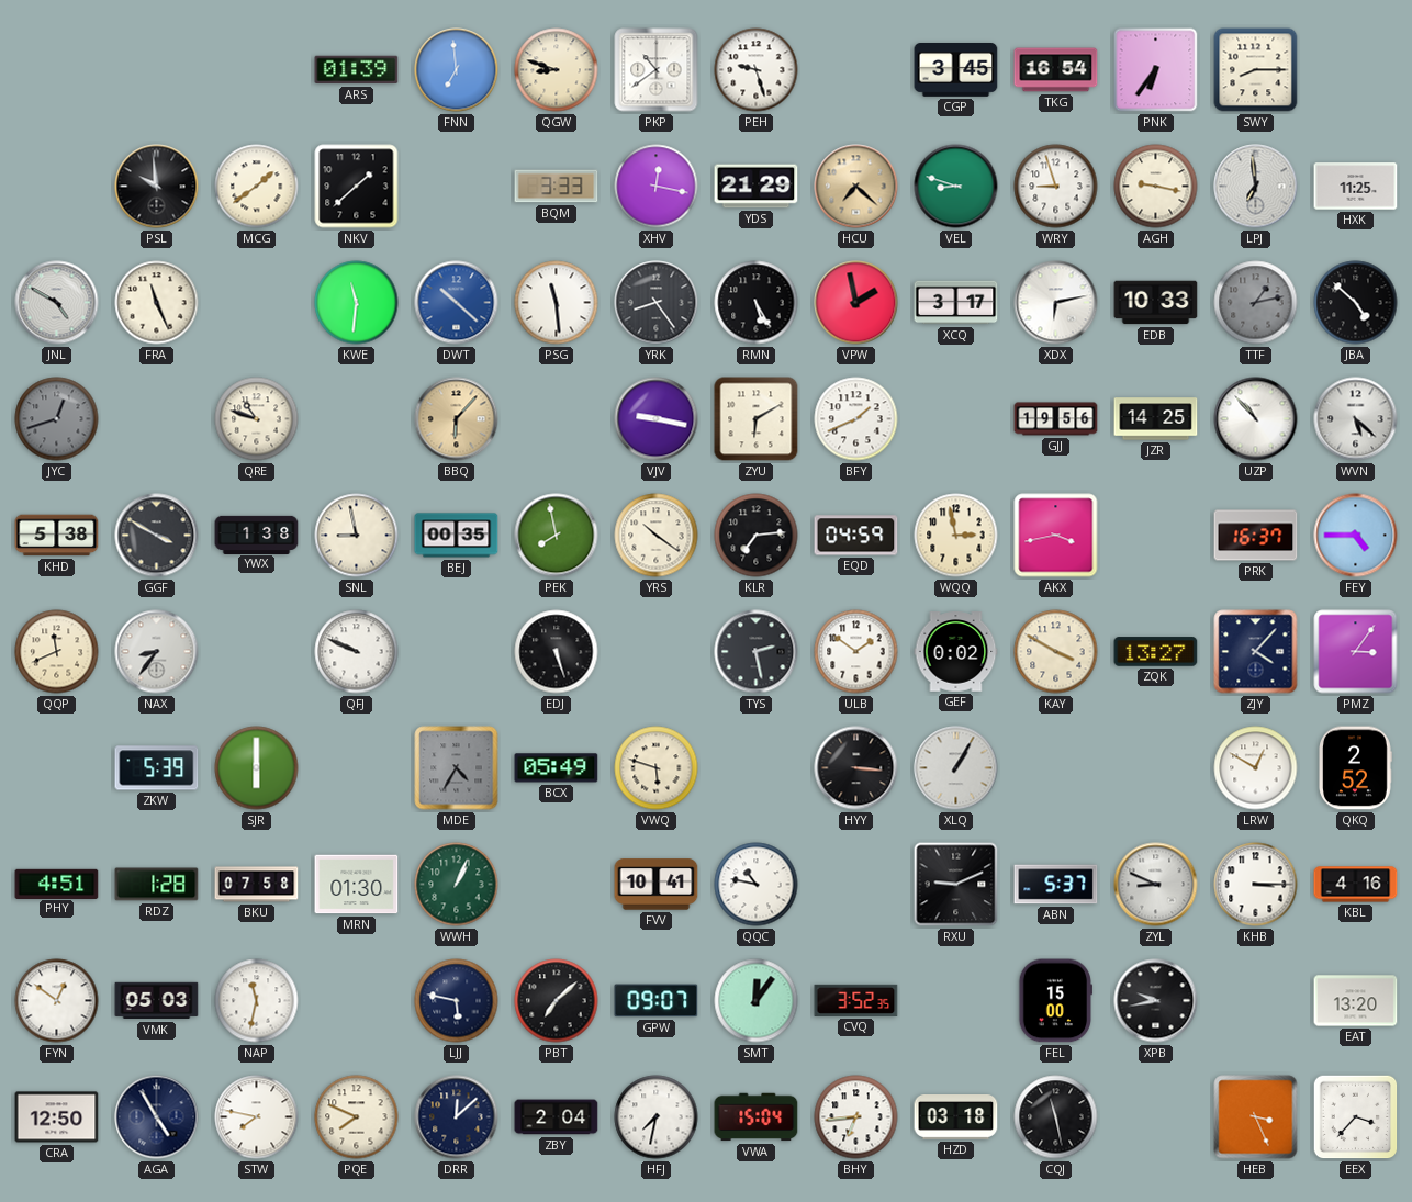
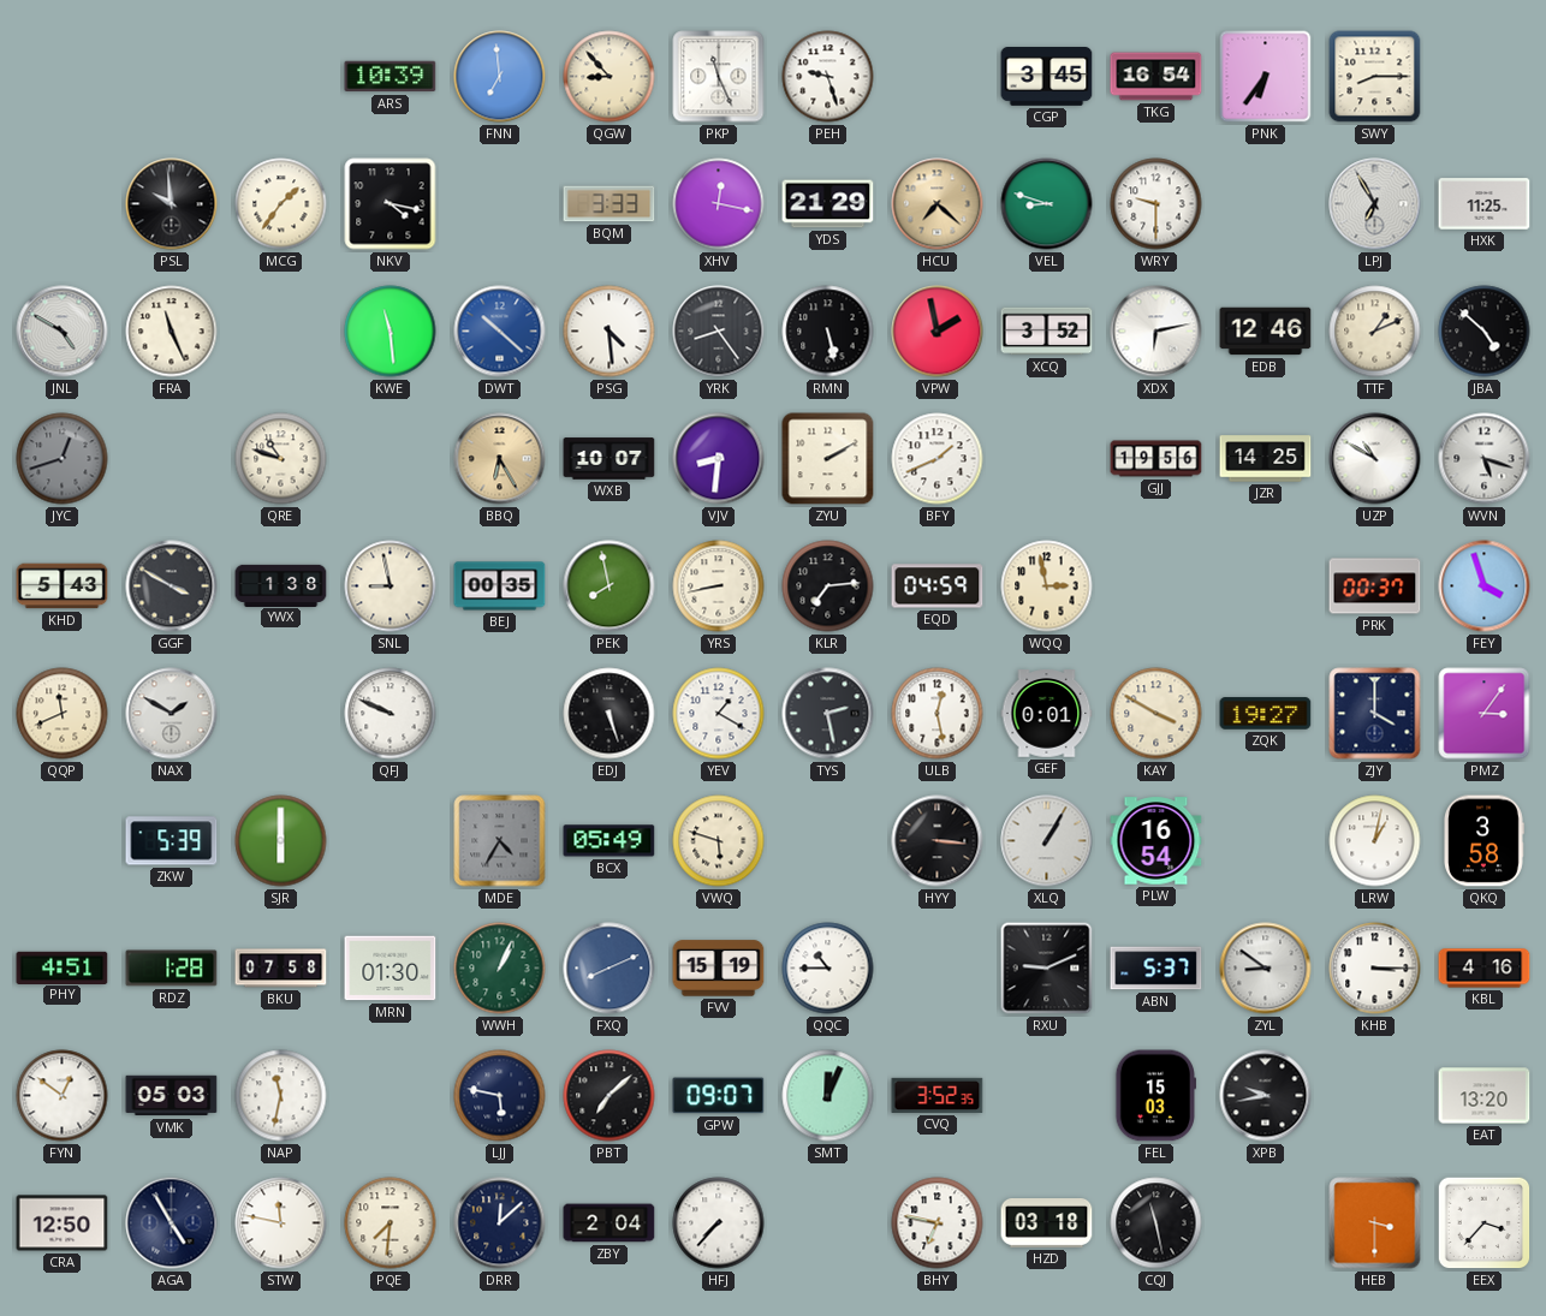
ARS: 01:39 -> 10:39 (391, 77)
QGW: 8:48 -> 8:53 (610, 77)
PKP: 10:39 -> 11:26 (719, 77)
MCG: 1:39 -> 1:36 (281, 204)
NKV: 1:38 -> 4:17 (391, 204)
WRY: 8:57 -> 9:30 (1156, 204)
AGH: 9:17 -> none (1156, 187)
LPJ: 6:59 -> 6:55 (1375, 204)
KWE: 11:31 -> 11:29 (391, 332)
PSG: 11:29 -> 4:29 (610, 332)
RMN: 5:25 -> 5:28 (828, 332)
XCQ: 3:17 -> 3:52 (1047, 332)
EDB: 10:33 -> 12:46 (1266, 332)
TTF: 1:13 -> 1:11 (1375, 332)
TTF dial: grey -> cream (1375, 332)
BBQ: 6:07 -> 6:25 (500, 459)
WXB: none -> 10:07 (610, 459)
VJV: 9:17 -> 8:31 (719, 459)
ZYU: 6:10 -> 2:10 (828, 459)
UZP: 10:53 -> 10:50 (1375, 459)
WVN: 5:22 -> 5:18 (1485, 459)
KHD: 5:38 -> 5:43 (63, 586)
YRS: 10:21 -> 8:43 (719, 586)
AKX: 3:43 -> none (1056, 536)
PRK: 16:37 -> 00:37 (1375, 586)
FEY: 4:45 -> 3:57 (1485, 586)
NAX: 8:36 -> 1:50 (172, 714)
YEV: none -> 1:20 (719, 714)
ULB: 1:51 -> 12:28 (938, 714)
GEF: 0:02 -> 0:01 (1047, 714)
ZQK: 13:27 -> 19:27 (1266, 714)
ZJY: 4:07 -> 4:00 (1375, 714)
PLW: none -> 16:54 (1156, 841)
LRW: 12:50 -> 1:02 (1375, 841)
QKQ: 2:52 -> 3:58 (1485, 841)
FXQ: none -> 8:11 (610, 969)
FVV: 10:41 -> 15:19 (719, 969)
QQC: 10:47 -> 10:45 (828, 969)
ZYL: 8:49 -> 8:51 (1266, 969)
SMT: 12:06 -> 12:04 (828, 1096)
FEL: 15:00 -> 15:03 (1156, 1096)
STW: 7:47 -> 11:47 (281, 1223)
PQE: 7:49 -> 7:31 (391, 1223)
HFJ: 7:32 -> 7:37 (719, 1223)
VWA: 15:04 -> none (757, 1117)
BHY: 6:44 -> 6:47 (938, 1223)
HEB: 3:26 -> 3:30 (1375, 1223)
